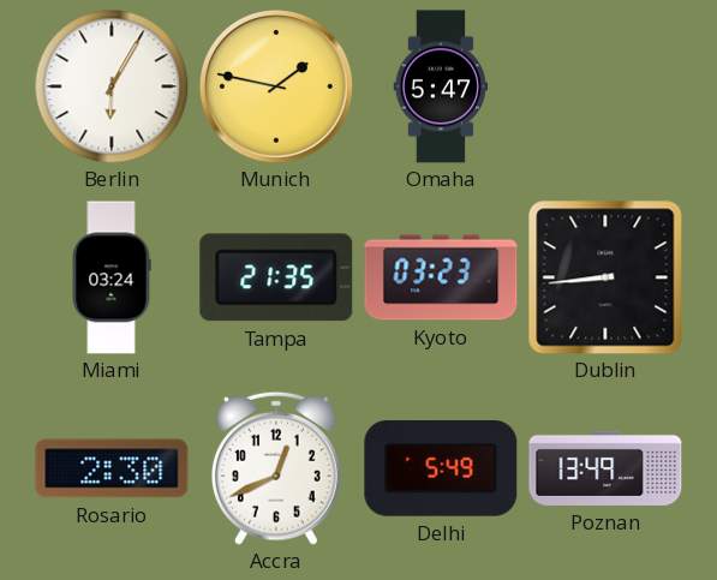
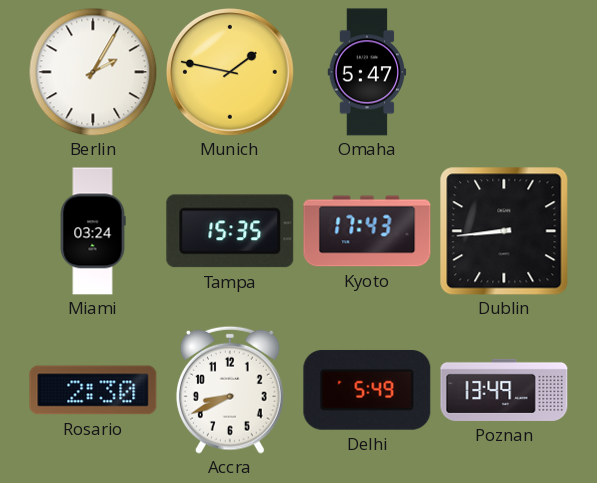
Berlin: 6:05 -> 2:05 (93, 72)
Tampa: 21:35 -> 15:35 (230, 231)
Kyoto: 03:23 -> 17:43 (367, 231)
Accra: 12:41 -> 8:41 (230, 390)
